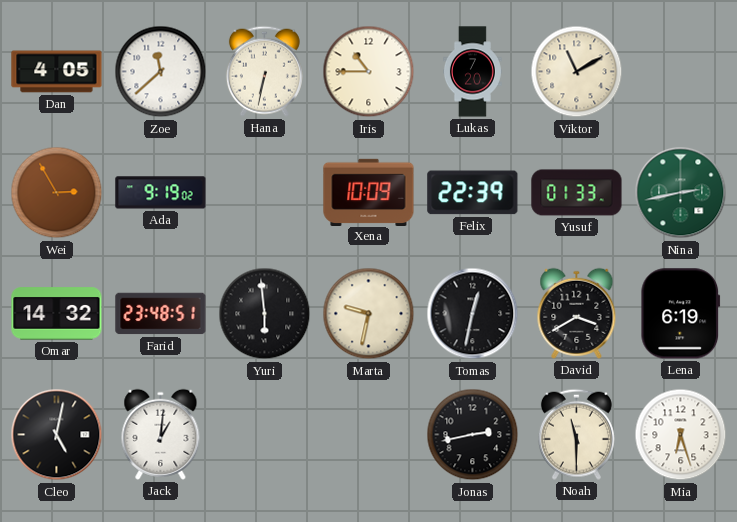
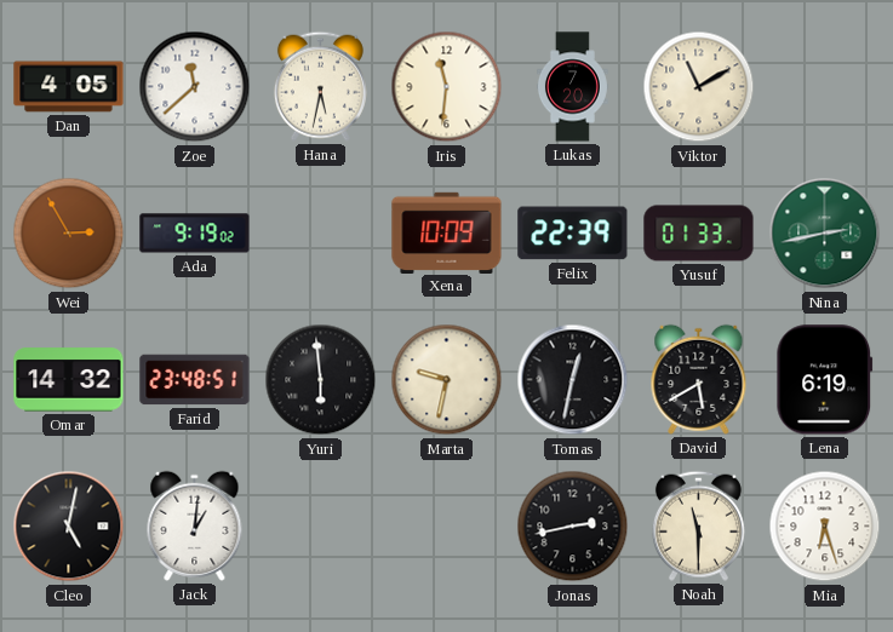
Hana: 6:32 -> 5:32 (320, 86)
Iris: 10:45 -> 11:31 (447, 87)
David: 3:40 -> 5:40 (699, 379)
